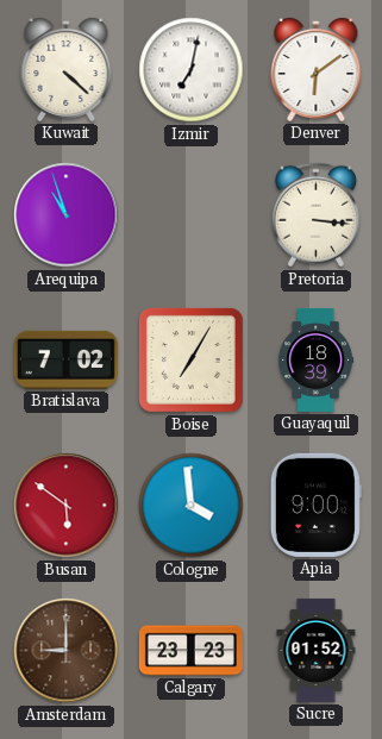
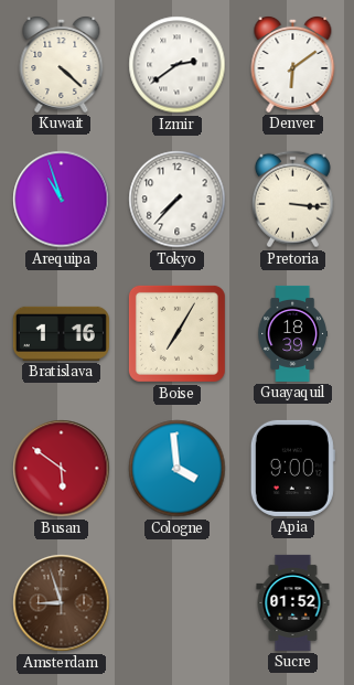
Izmir: 7:02 -> 2:39 (178, 65)
Tokyo: none -> 7:37 (178, 200)
Bratislava: 7:02 -> 1:16 (61, 333)
Amsterdam: 9:00 -> 8:57 (62, 603)
Calgary: 23:23 -> none (190, 651)
